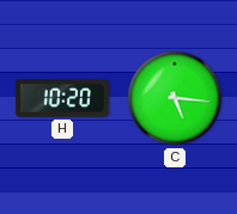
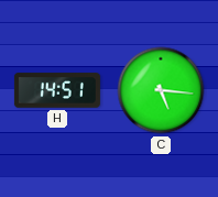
H: 10:20 -> 14:51 (57, 90)
